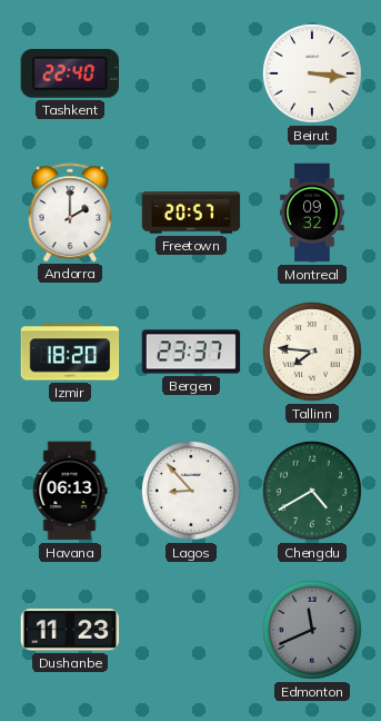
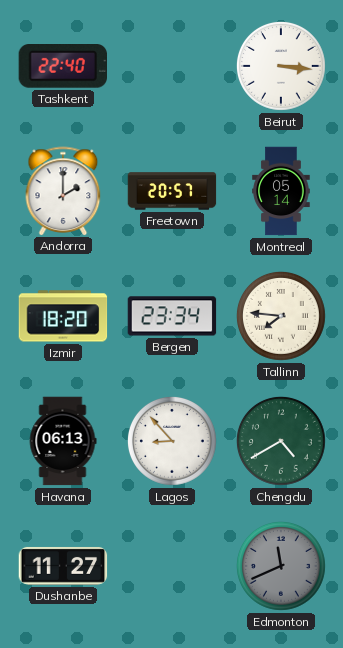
Montreal: 09:32 -> 05:14 (281, 191)
Bergen: 23:37 -> 23:34 (172, 316)
Dushanbe: 11:23 -> 11:27 (63, 566)
